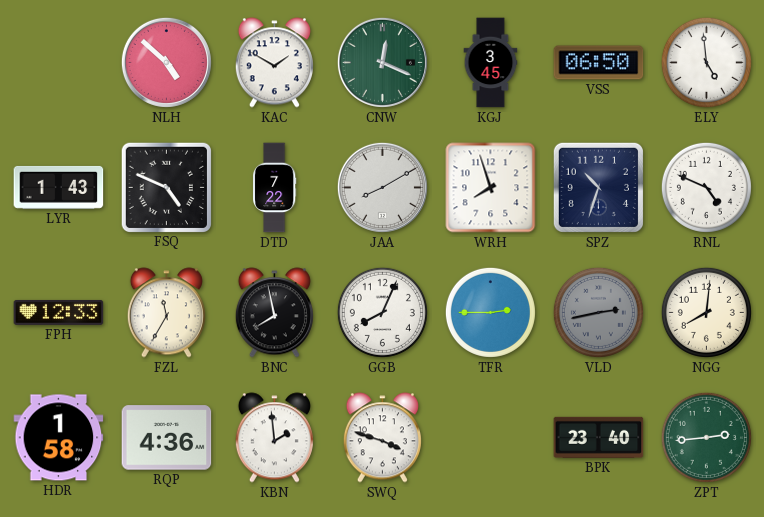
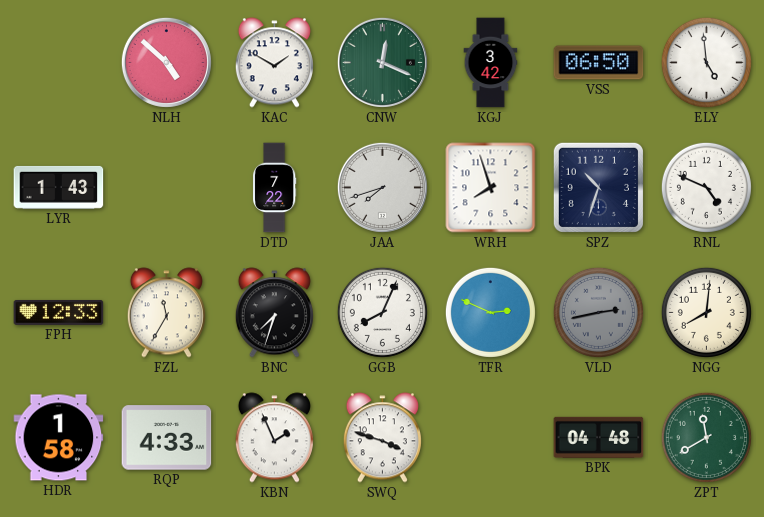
KGJ: 3:45 -> 3:42 (491, 63)
FSQ: 4:49 -> none (166, 187)
JAA: 8:10 -> 7:42 (382, 187)
BNC: 7:58 -> 7:33 (274, 313)
TFR: 2:45 -> 2:49 (490, 312)
RQP: 4:36 -> 4:33 (167, 438)
KBN: 1:59 -> 1:56 (274, 438)
BPK: 23:40 -> 04:48 (599, 437)
ZPT: 2:44 -> 11:40 (706, 437)
